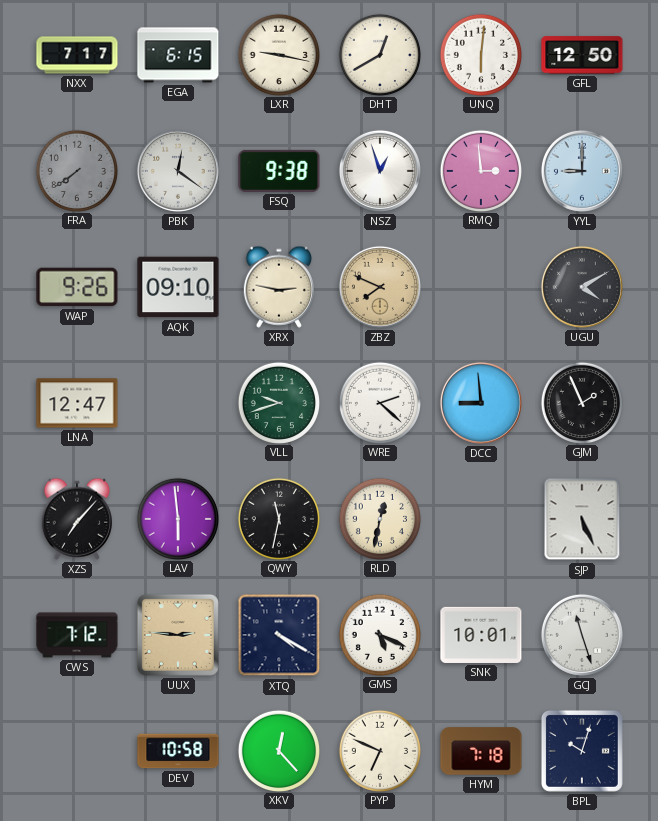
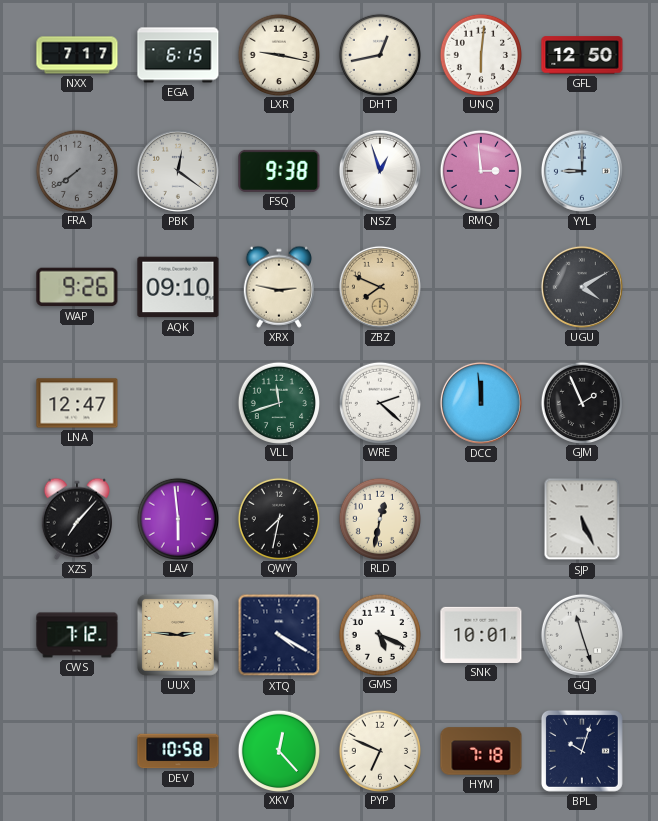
DHT: 12:40 -> 12:43 (379, 54)
VLL: 9:42 -> 11:42 (278, 402)
DCC: 8:59 -> 11:59 (481, 403)
QWY: 11:32 -> 7:32 (278, 518)
